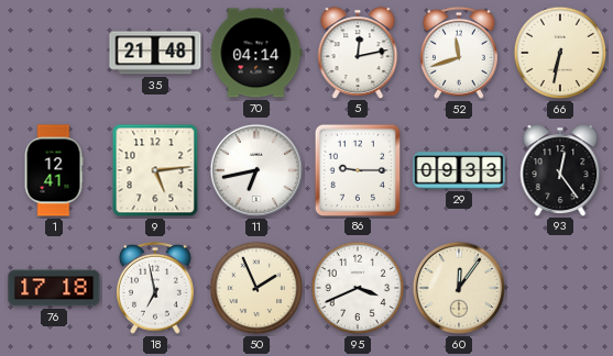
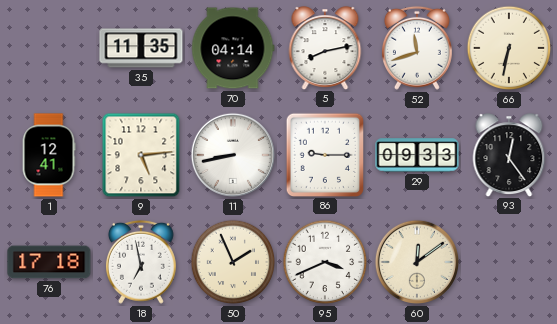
35: 21:48 -> 11:35 (141, 48)
5: 12:13 -> 8:13 (325, 48)
11: 6:43 -> 8:43 (233, 155)
60: 12:06 -> 12:09 (417, 262)
